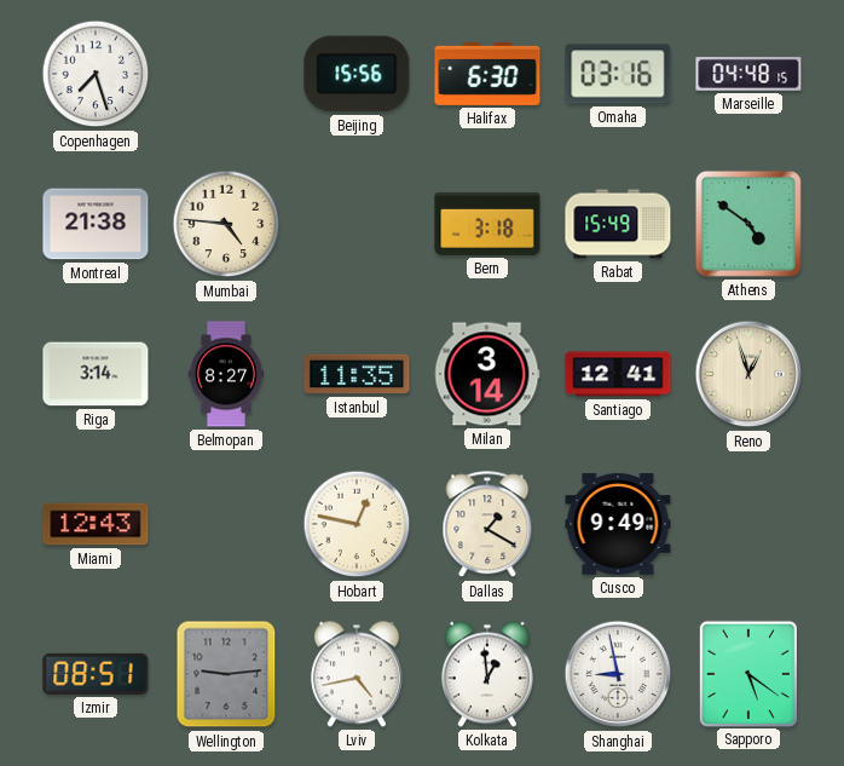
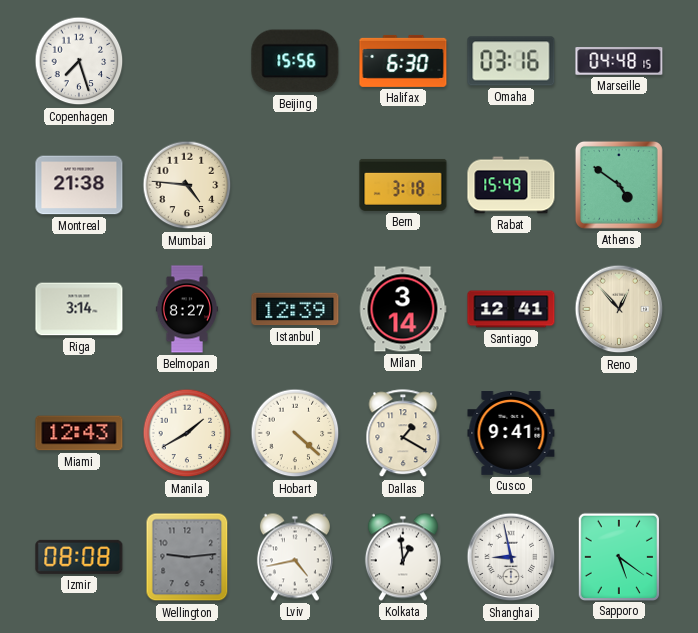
Istanbul: 11:35 -> 12:39 (295, 309)
Reno: 12:57 -> 12:53 (619, 309)
Manila: none -> 1:40 (187, 433)
Hobart: 12:47 -> 4:22 (295, 433)
Cusco: 9:49 -> 9:41 (511, 434)
Izmir: 08:51 -> 08:08 (79, 557)
